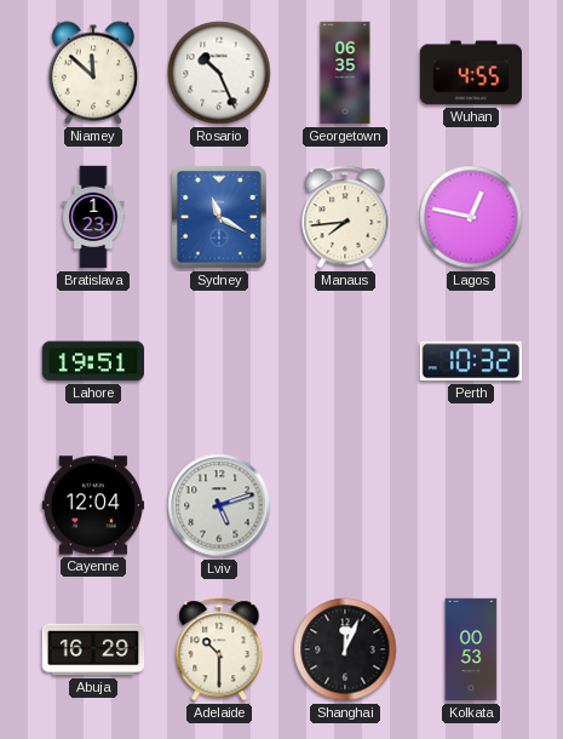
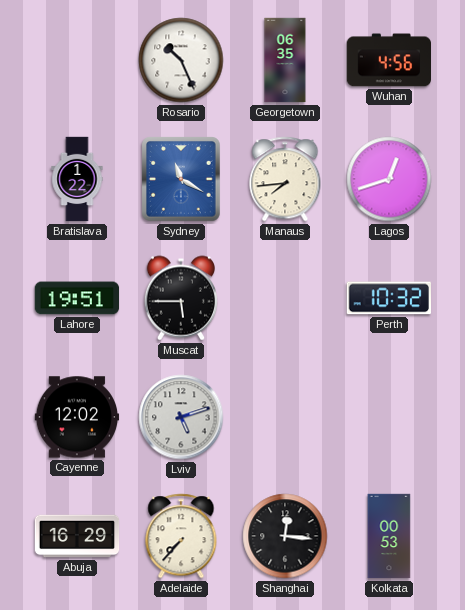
Niamey: 11:52 -> none (92, 73)
Wuhan: 4:55 -> 4:56 (389, 60)
Bratislava: 1:23 -> 1:22 (77, 179)
Lagos: 12:47 -> 12:42 (389, 179)
Muscat: none -> 5:45 (180, 298)
Cayenne: 12:04 -> 12:02 (77, 417)
Adelaide: 10:30 -> 7:37 (181, 536)
Shanghai: 12:04 -> 12:16 (285, 536)
